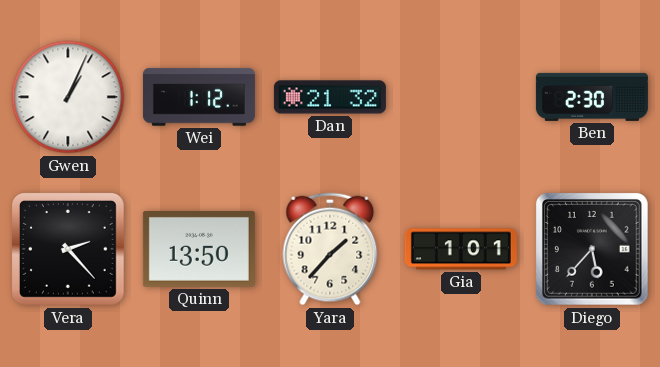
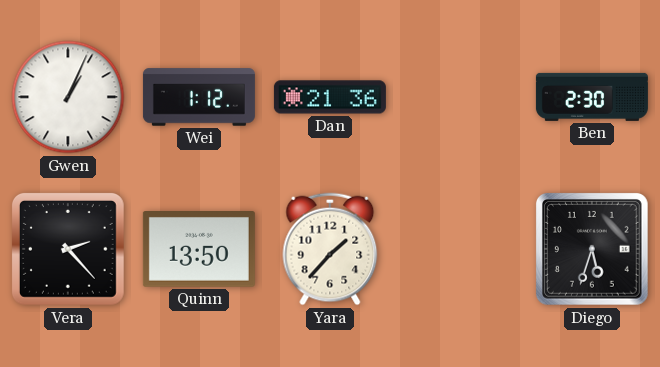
Dan: 21:32 -> 21:36 (330, 97)
Gia: 1:01 -> none (461, 249)
Diego: 5:37 -> 5:33 (593, 250)
